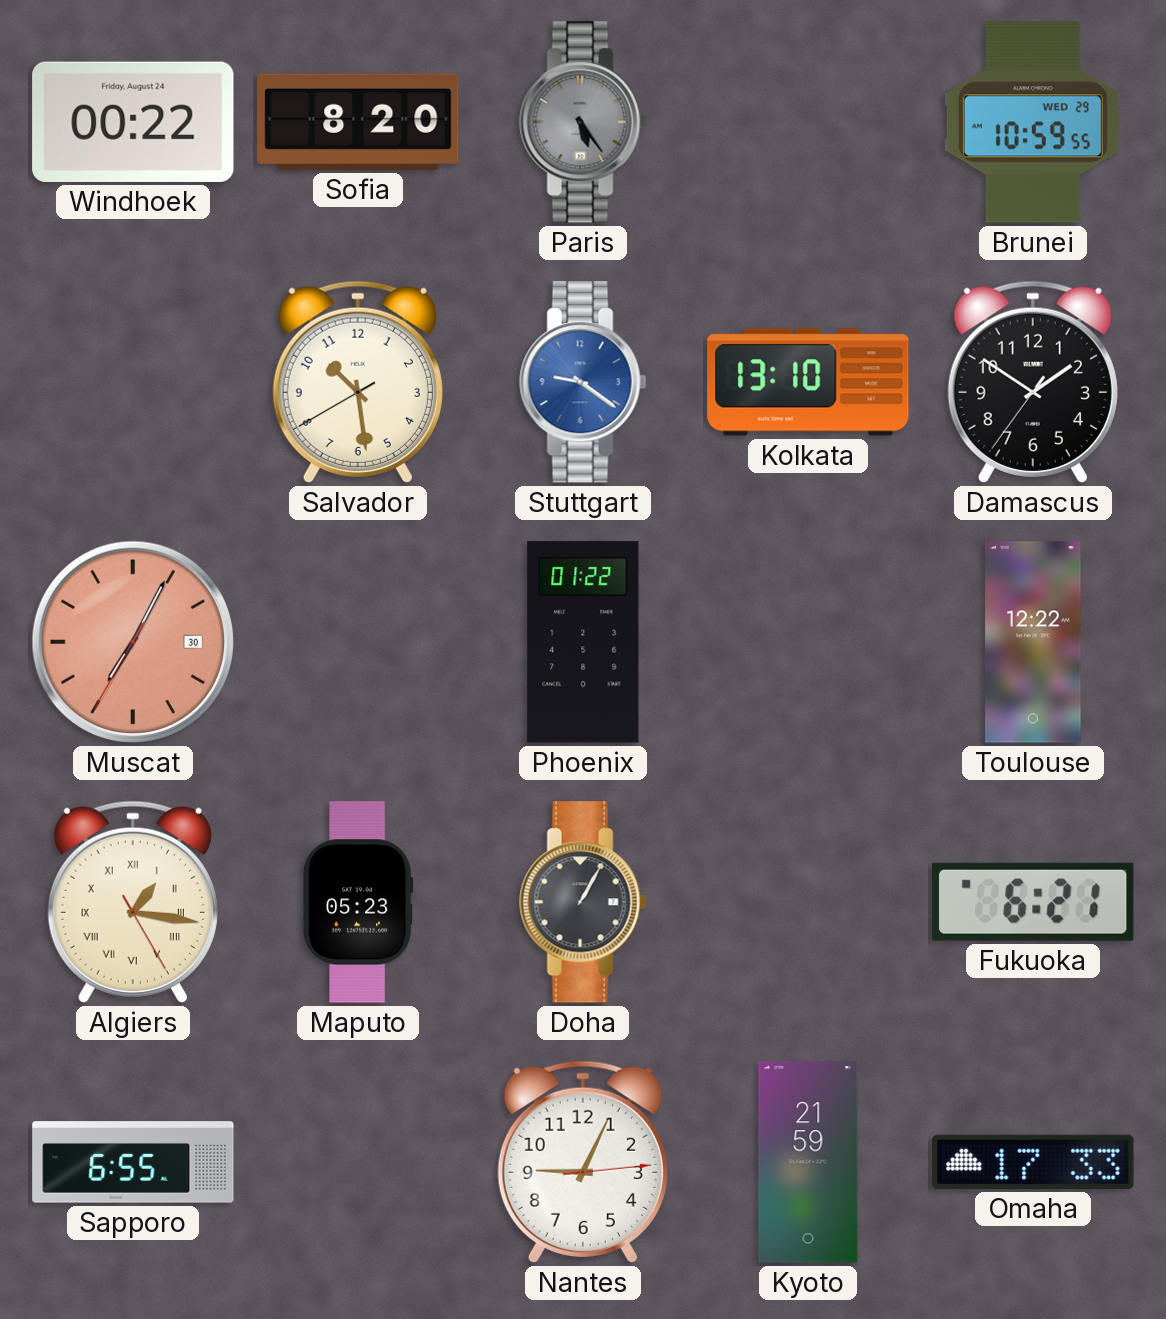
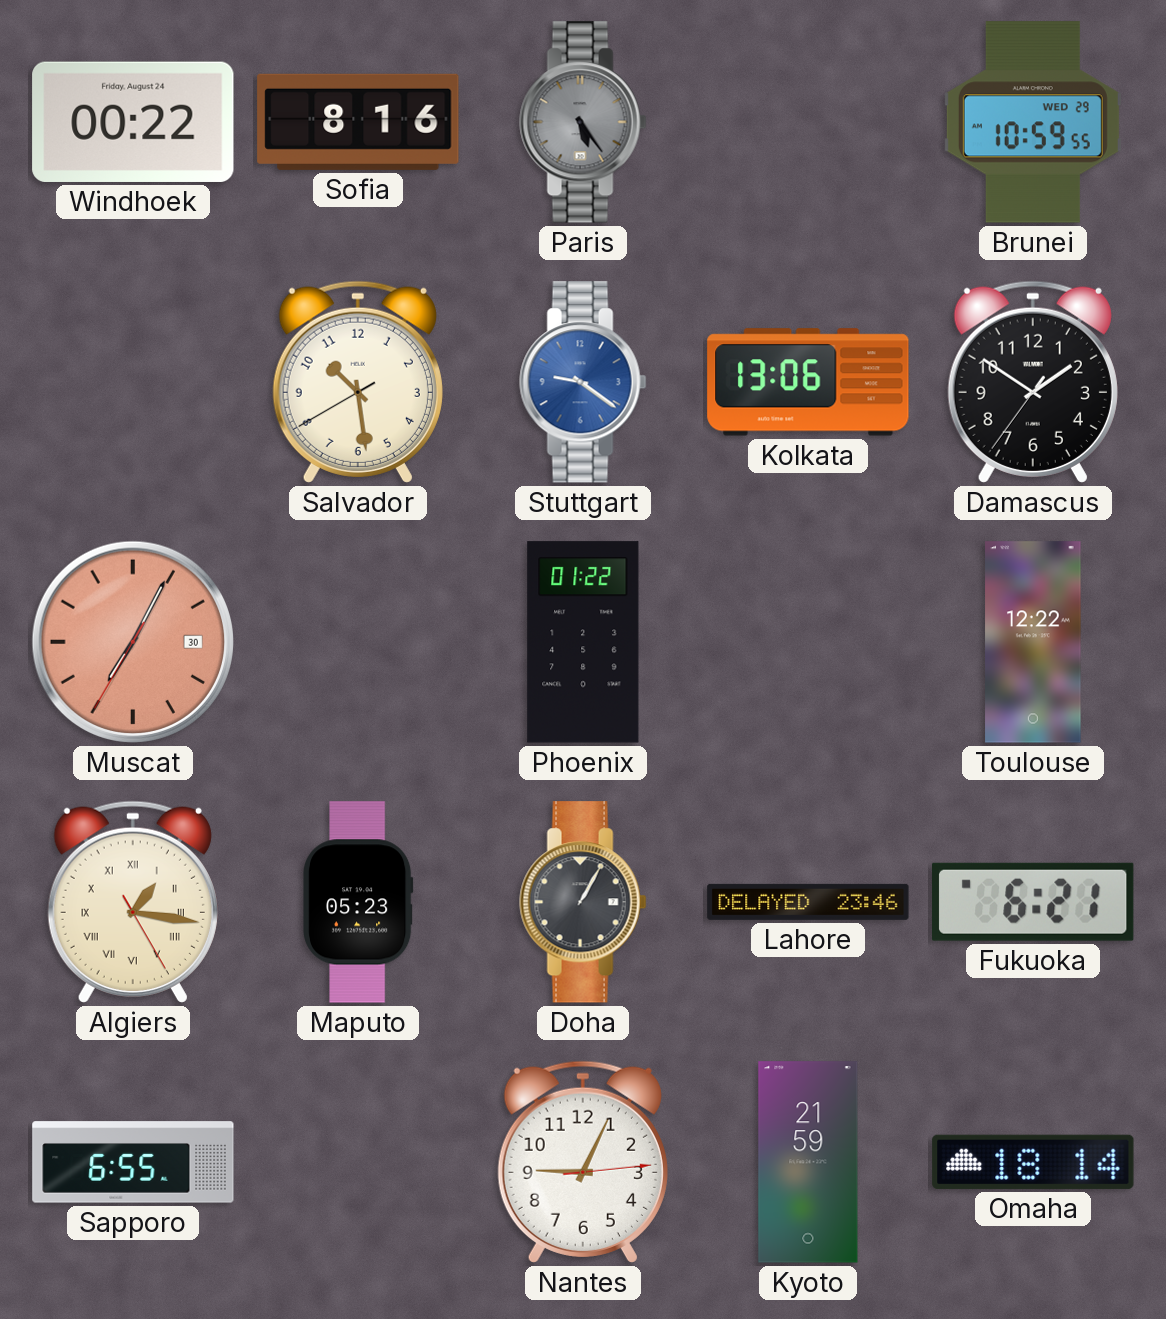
Sofia: 8:20 -> 8:16 (358, 122)
Kolkata: 13:10 -> 13:06 (808, 382)
Lahore: none -> 23:46 (808, 902)
Omaha: 17:33 -> 18:14 (1033, 1162)
